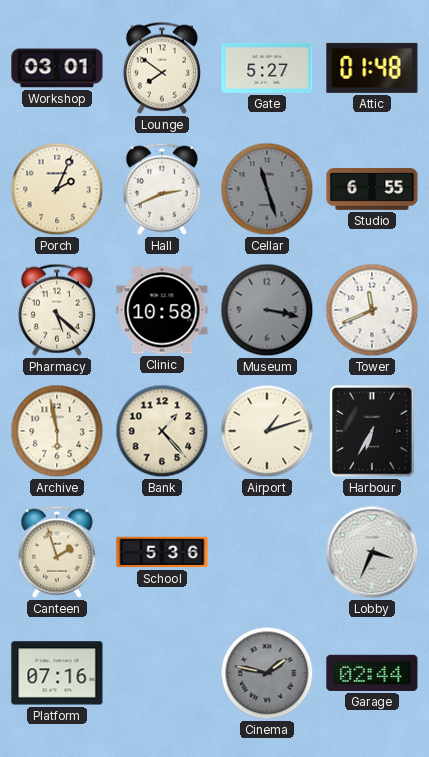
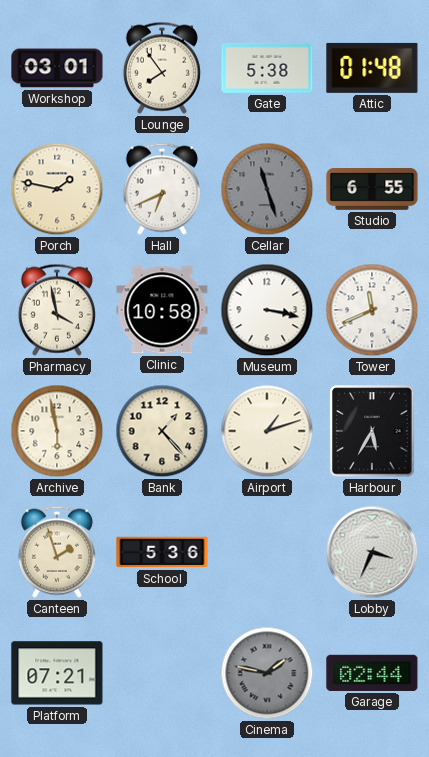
Lounge: 7:51 -> 7:54 (162, 68)
Gate: 5:27 -> 5:38 (267, 68)
Porch: 2:04 -> 1:47 (57, 189)
Hall: 2:41 -> 6:41 (162, 189)
Pharmacy: 5:22 -> 3:58 (57, 310)
Museum dial: grey -> white (267, 310)
Harbour: 6:35 -> 5:35 (372, 431)
Platform: 07:16 -> 07:21 (57, 673)
